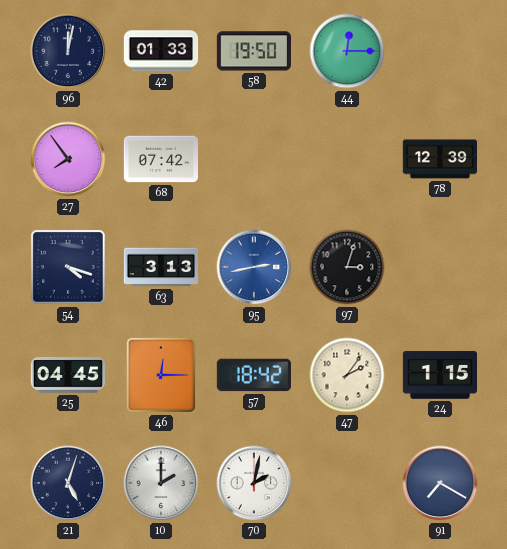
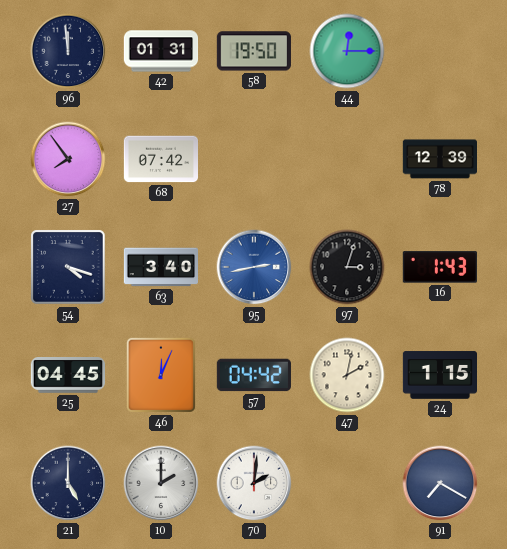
96: 12:02 -> 11:59 (68, 51)
42: 01:33 -> 01:31 (161, 51)
63: 3:13 -> 3:40 (161, 267)
16: none -> 1:43 (440, 267)
46: 12:15 -> 12:04 (161, 375)
57: 18:42 -> 04:42 (254, 375)
47: 2:06 -> 2:02 (347, 375)
21: 5:03 -> 5:00 (68, 483)
70: 2:02 -> 2:01 (254, 483)
